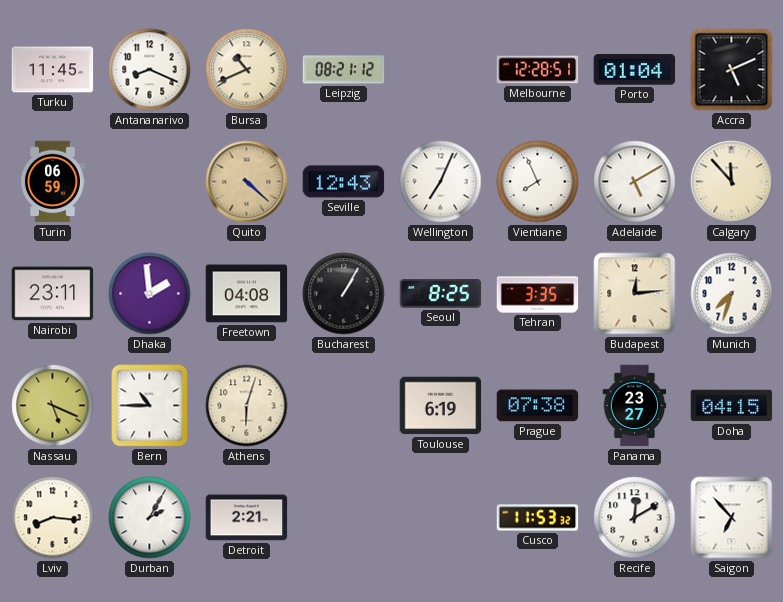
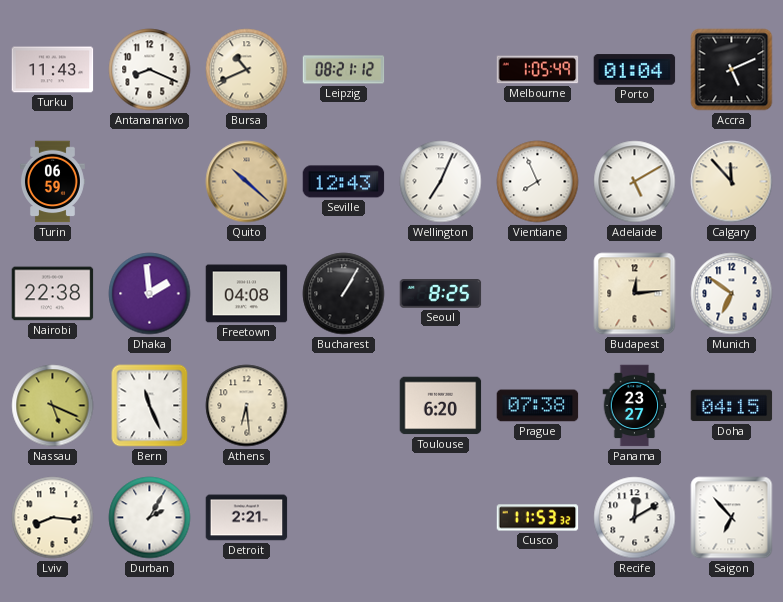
Turku: 11:45 -> 11:43 (53, 70)
Melbourne: 12:28 -> 1:05 (538, 70)
Quito: 4:22 -> 10:22 (247, 182)
Nairobi: 23:11 -> 22:38 (53, 294)
Tehran: 3:35 -> none (538, 294)
Munich: 7:33 -> 6:51 (732, 294)
Bern: 10:45 -> 11:26 (150, 406)
Athens: 6:03 -> 6:29 (247, 406)
Toulouse: 6:19 -> 6:20 (441, 406)
